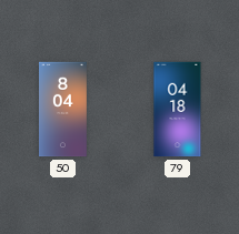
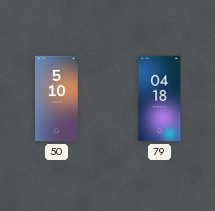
50: 8:04 -> 5:10 (57, 99)
